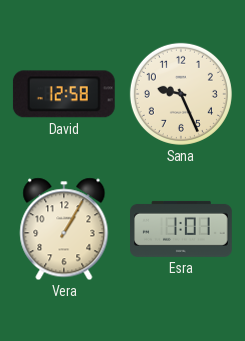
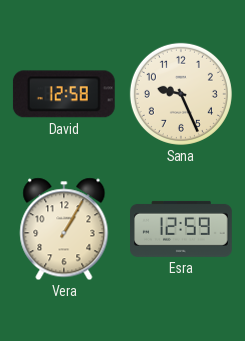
Esra: 1:01 -> 12:59 (182, 229)
